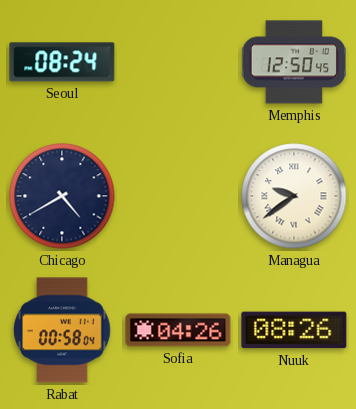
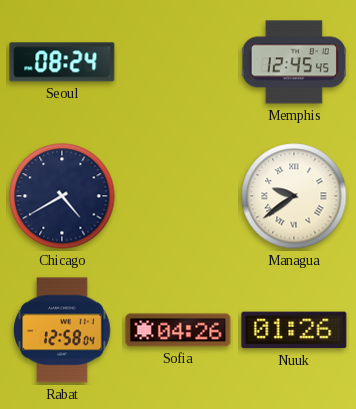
Memphis: 12:50 -> 12:45 (294, 62)
Rabat: 00:58 -> 12:58 (62, 330)
Nuuk: 08:26 -> 01:26 (294, 330)
